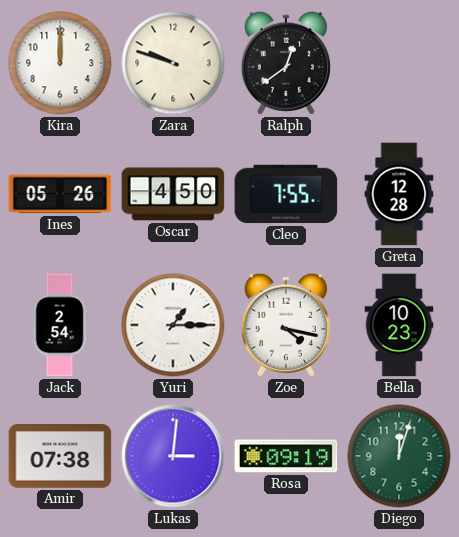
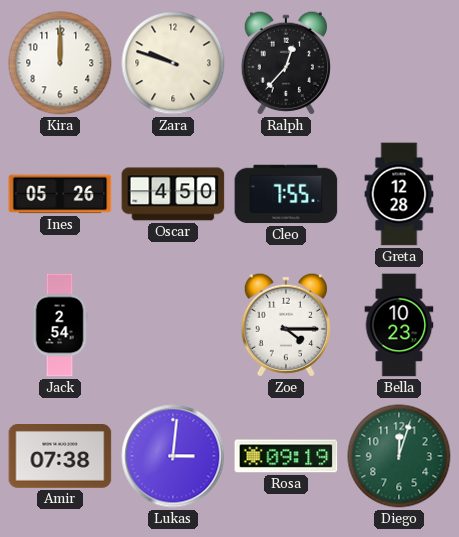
Ralph: 12:39 -> 12:37 (286, 63)
Yuri: 1:15 -> none (173, 325)
Zoe: 4:17 -> 4:15 (286, 325)
